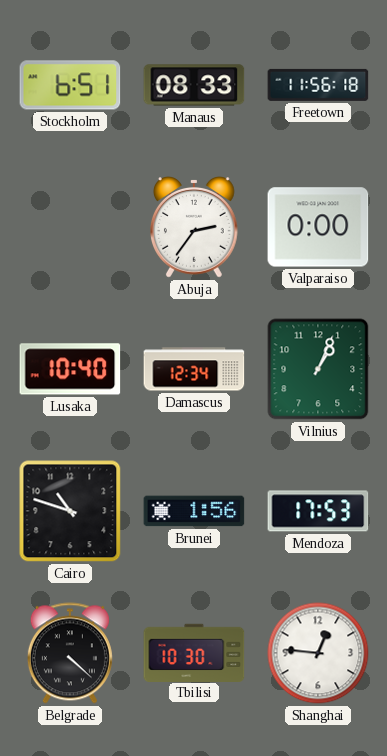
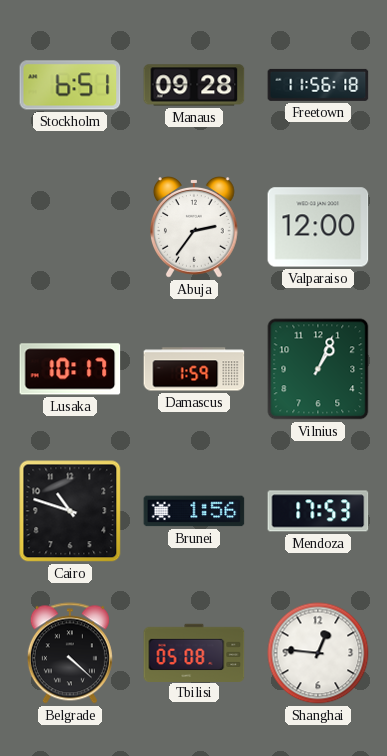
Manaus: 08:33 -> 09:28 (194, 85)
Valparaiso: 0:00 -> 12:00 (318, 227)
Lusaka: 10:40 -> 10:17 (70, 369)
Damascus: 12:34 -> 1:59 (194, 369)
Tbilisi: 10:30 -> 05:08 (194, 652)
